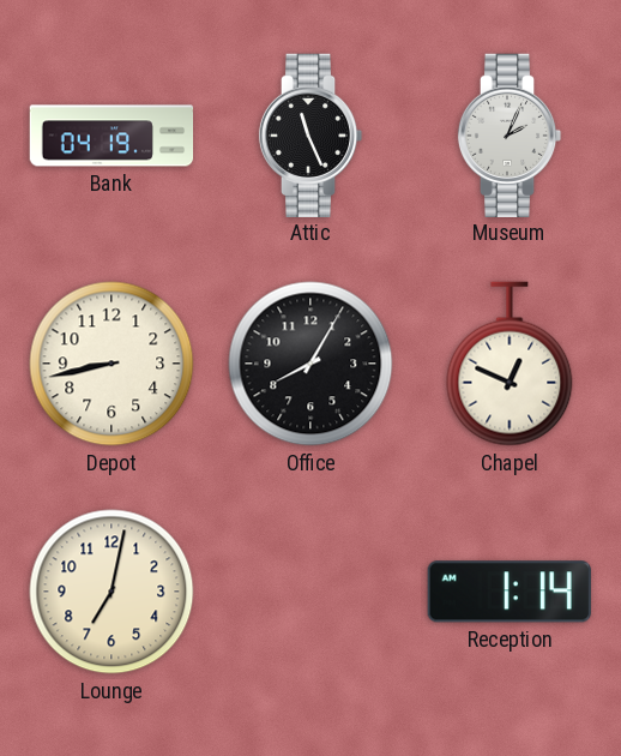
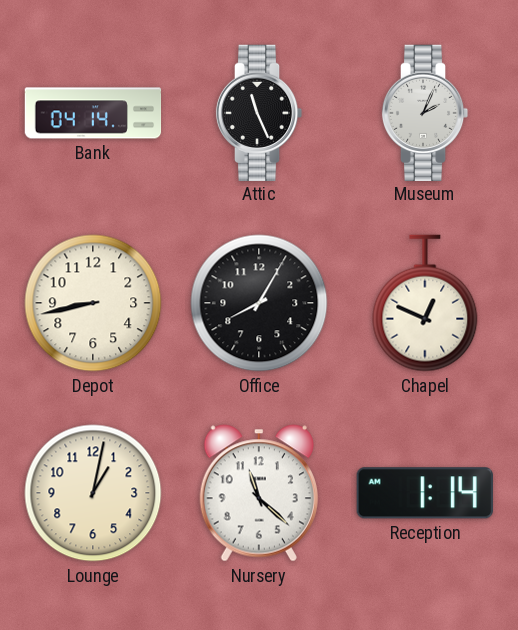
Bank: 04:19 -> 04:14 (93, 113)
Lounge: 7:02 -> 1:02 (93, 493)
Nursery: none -> 11:22 (259, 493)
